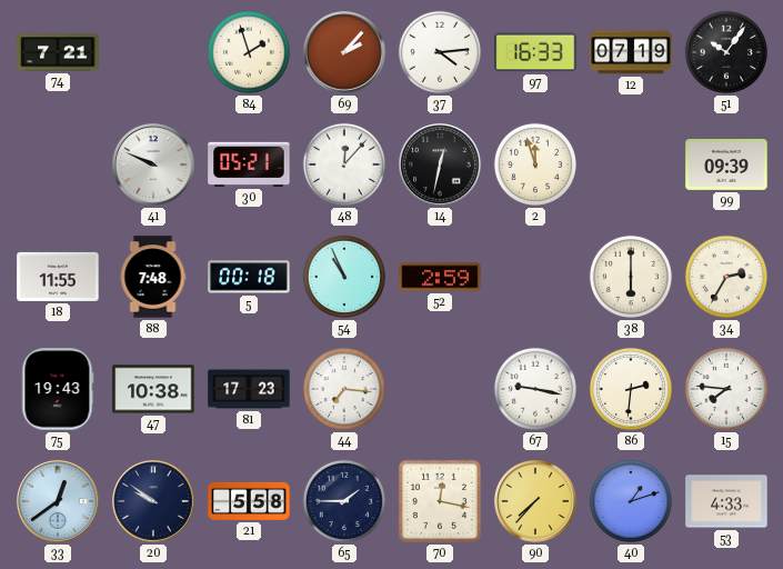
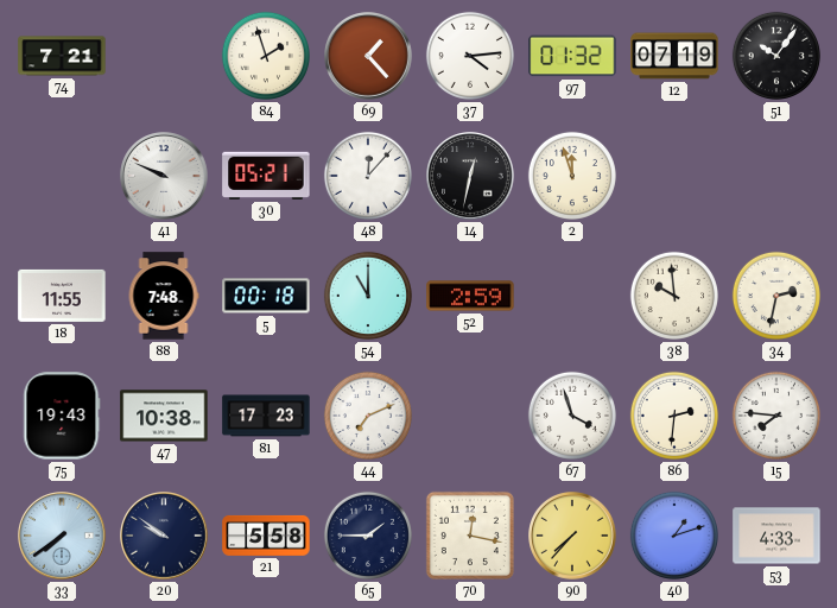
69: 2:07 -> 1:23 (368, 56)
97: 16:33 -> 01:32 (572, 56)
99: 09:39 -> none (726, 166)
54: 10:56 -> 11:00 (368, 296)
38: 6:00 -> 9:59 (674, 296)
34: 2:35 -> 2:32 (776, 296)
44: 7:16 -> 7:11 (368, 416)
67: 9:17 -> 3:57 (572, 416)
33: 12:39 -> 7:39 (62, 536)
